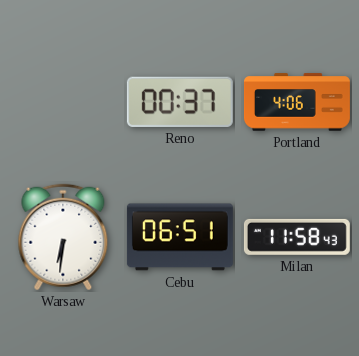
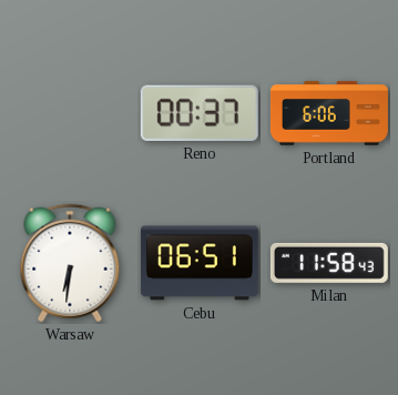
Portland: 4:06 -> 6:06 (329, 113)
